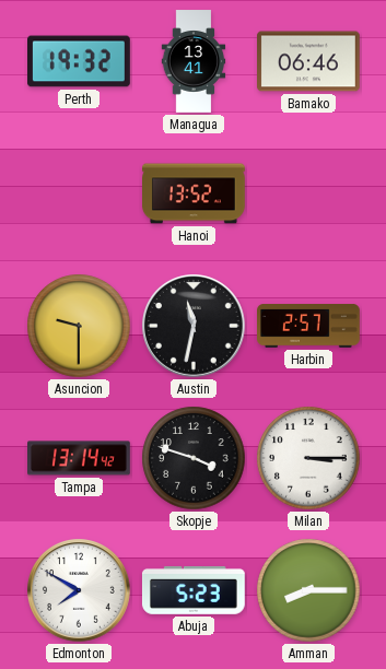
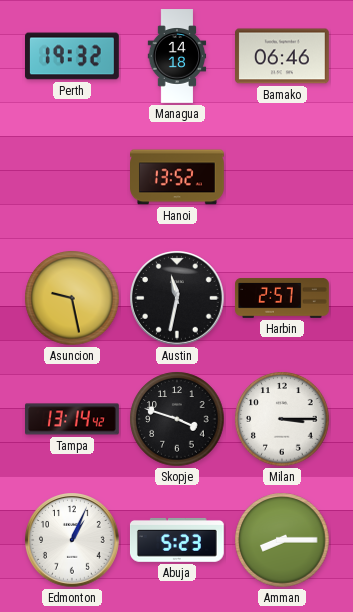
Managua: 13:41 -> 14:18 (177, 56)
Asuncion: 9:30 -> 9:28 (72, 298)
Edmonton: 7:50 -> 1:04 (72, 540)
